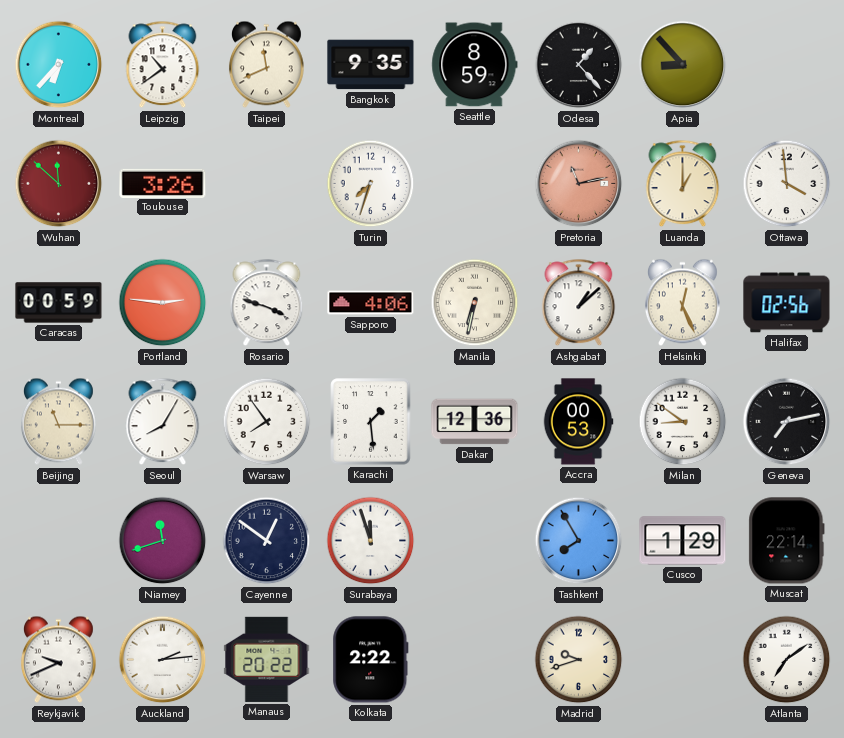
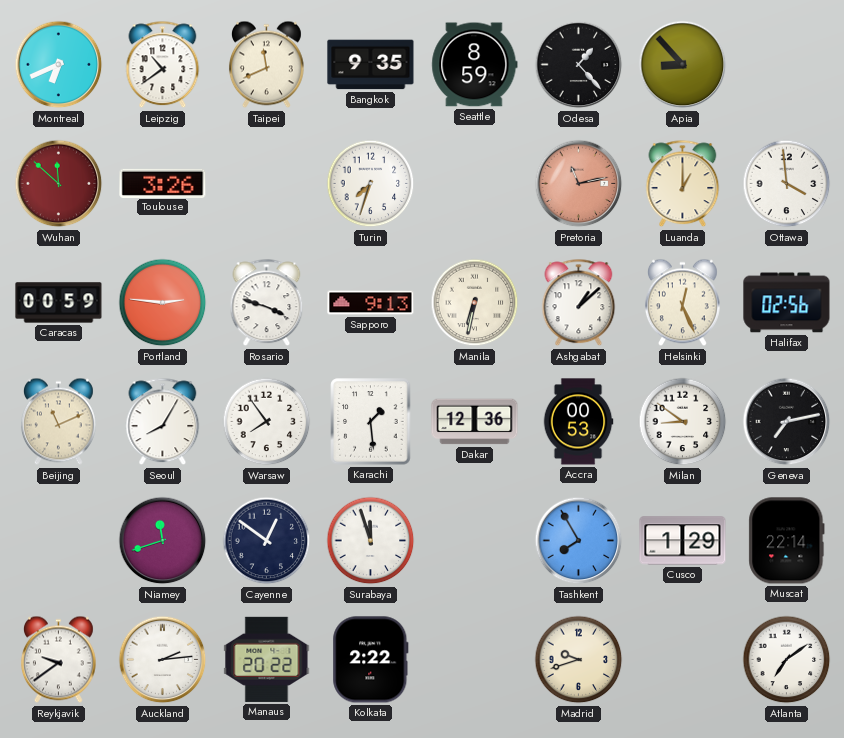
Montreal: 6:37 -> 6:41 (59, 65)
Sapporo: 4:06 -> 9:13 (371, 303)
Beijing: 11:15 -> 11:11 (58, 422)
Reykjavik: 9:41 -> 9:39 (58, 660)
